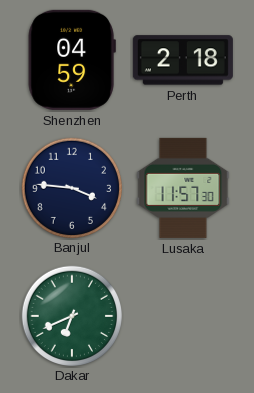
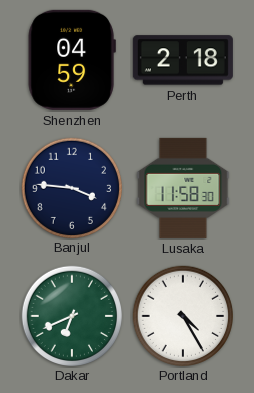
Lusaka: 11:57 -> 11:58 (183, 188)
Portland: none -> 4:25 (182, 315)
